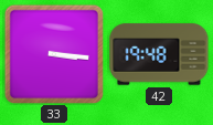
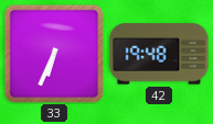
33: 3:16 -> 6:34 (53, 53)
